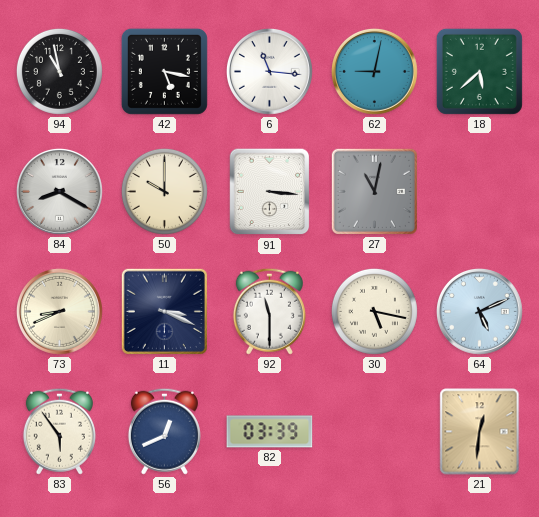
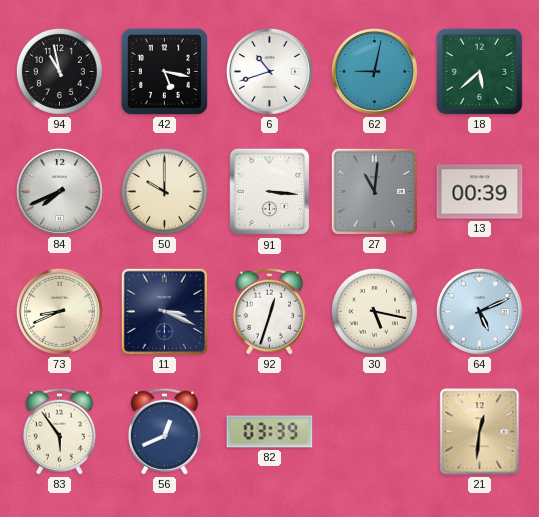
6: 11:16 -> 10:42 (269, 71)
84: 8:20 -> 7:41 (59, 191)
27: 11:02 -> 11:01 (374, 191)
13: none -> 00:39 (480, 192)
92: 11:30 -> 12:33 (269, 311)
